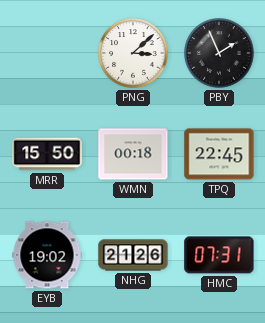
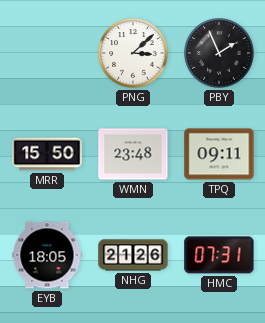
WMN: 00:18 -> 23:48 (133, 154)
TPQ: 22:45 -> 09:11 (219, 154)
EYB: 19:02 -> 18:05 (47, 255)
